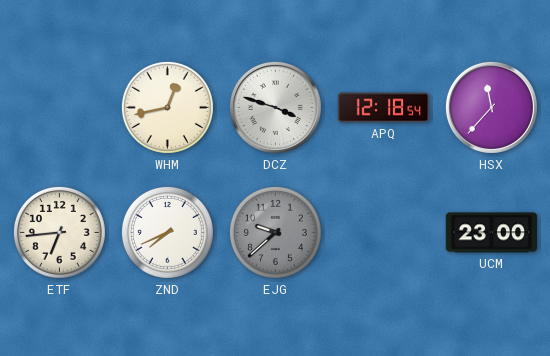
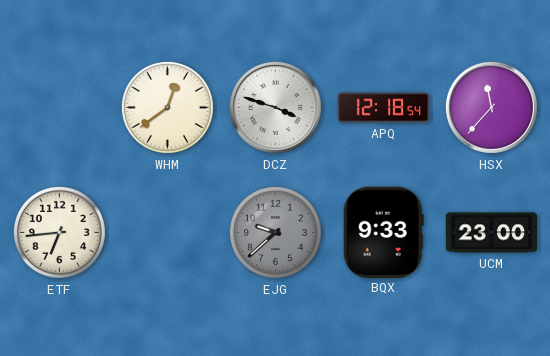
WHM: 12:43 -> 12:39 (167, 107)
ZND: 7:41 -> none (167, 232)
BQX: none -> 9:33 (383, 232)
